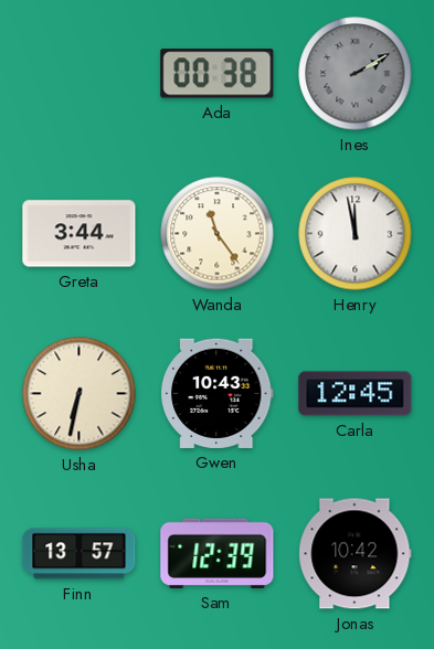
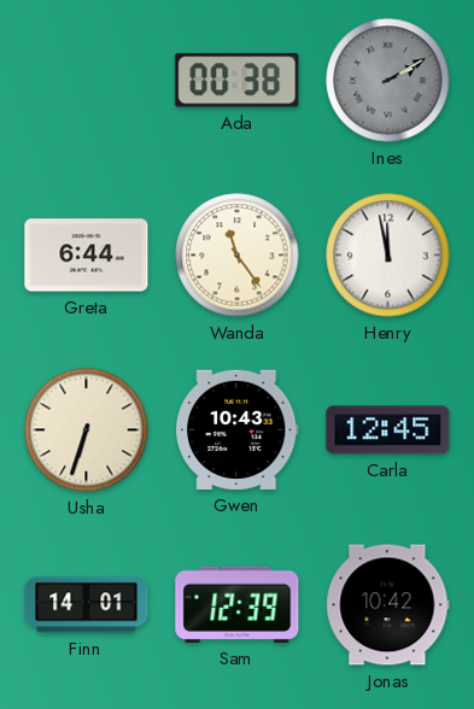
Greta: 3:44 -> 6:44 (87, 256)
Usha: 6:32 -> 6:33 (87, 430)
Finn: 13:57 -> 14:01 (87, 605)
